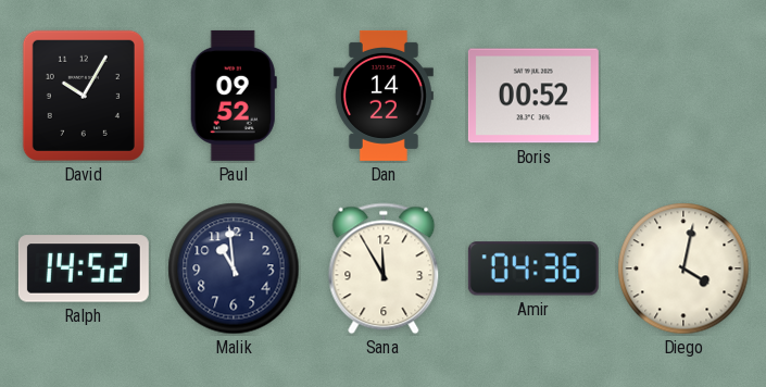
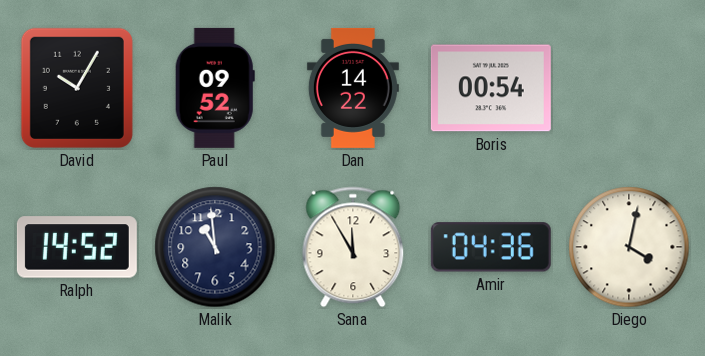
Boris: 00:52 -> 00:54 (491, 88)
